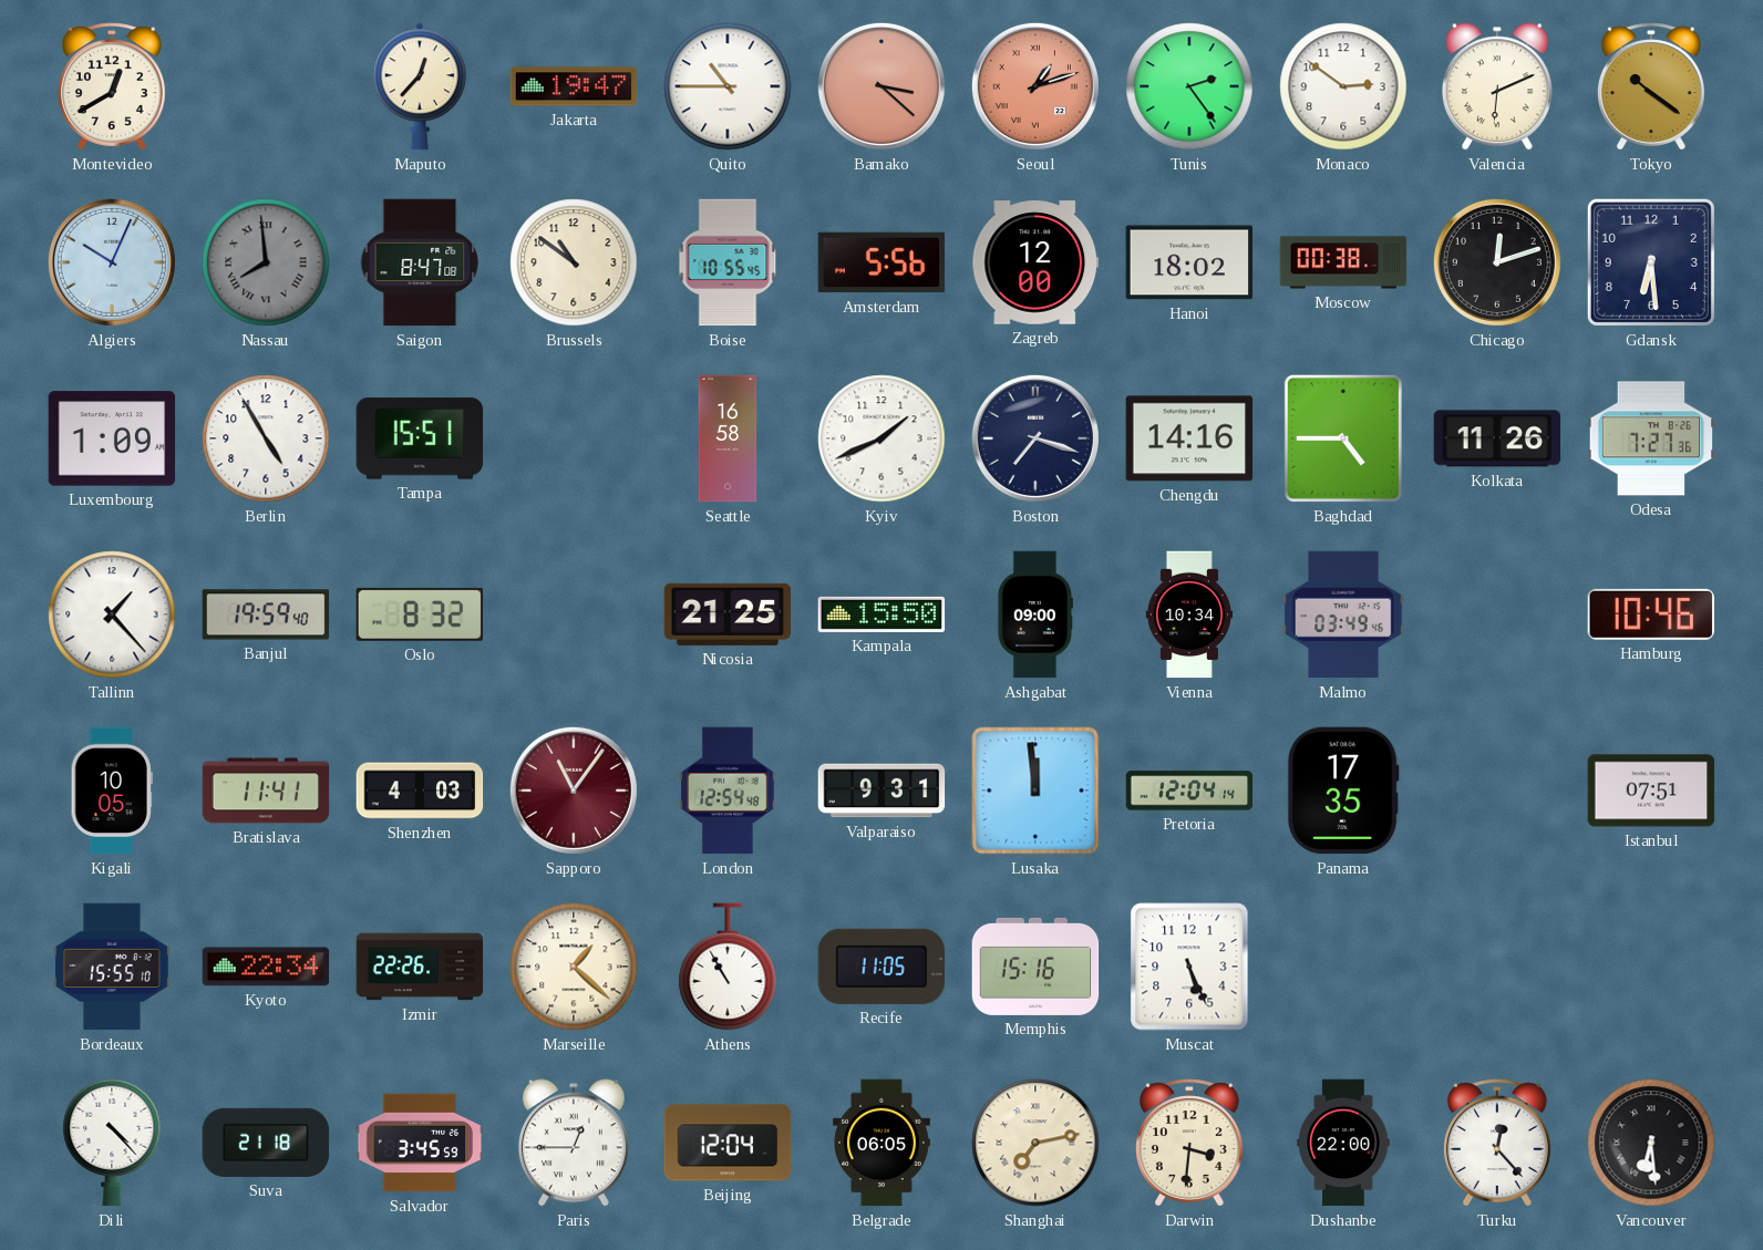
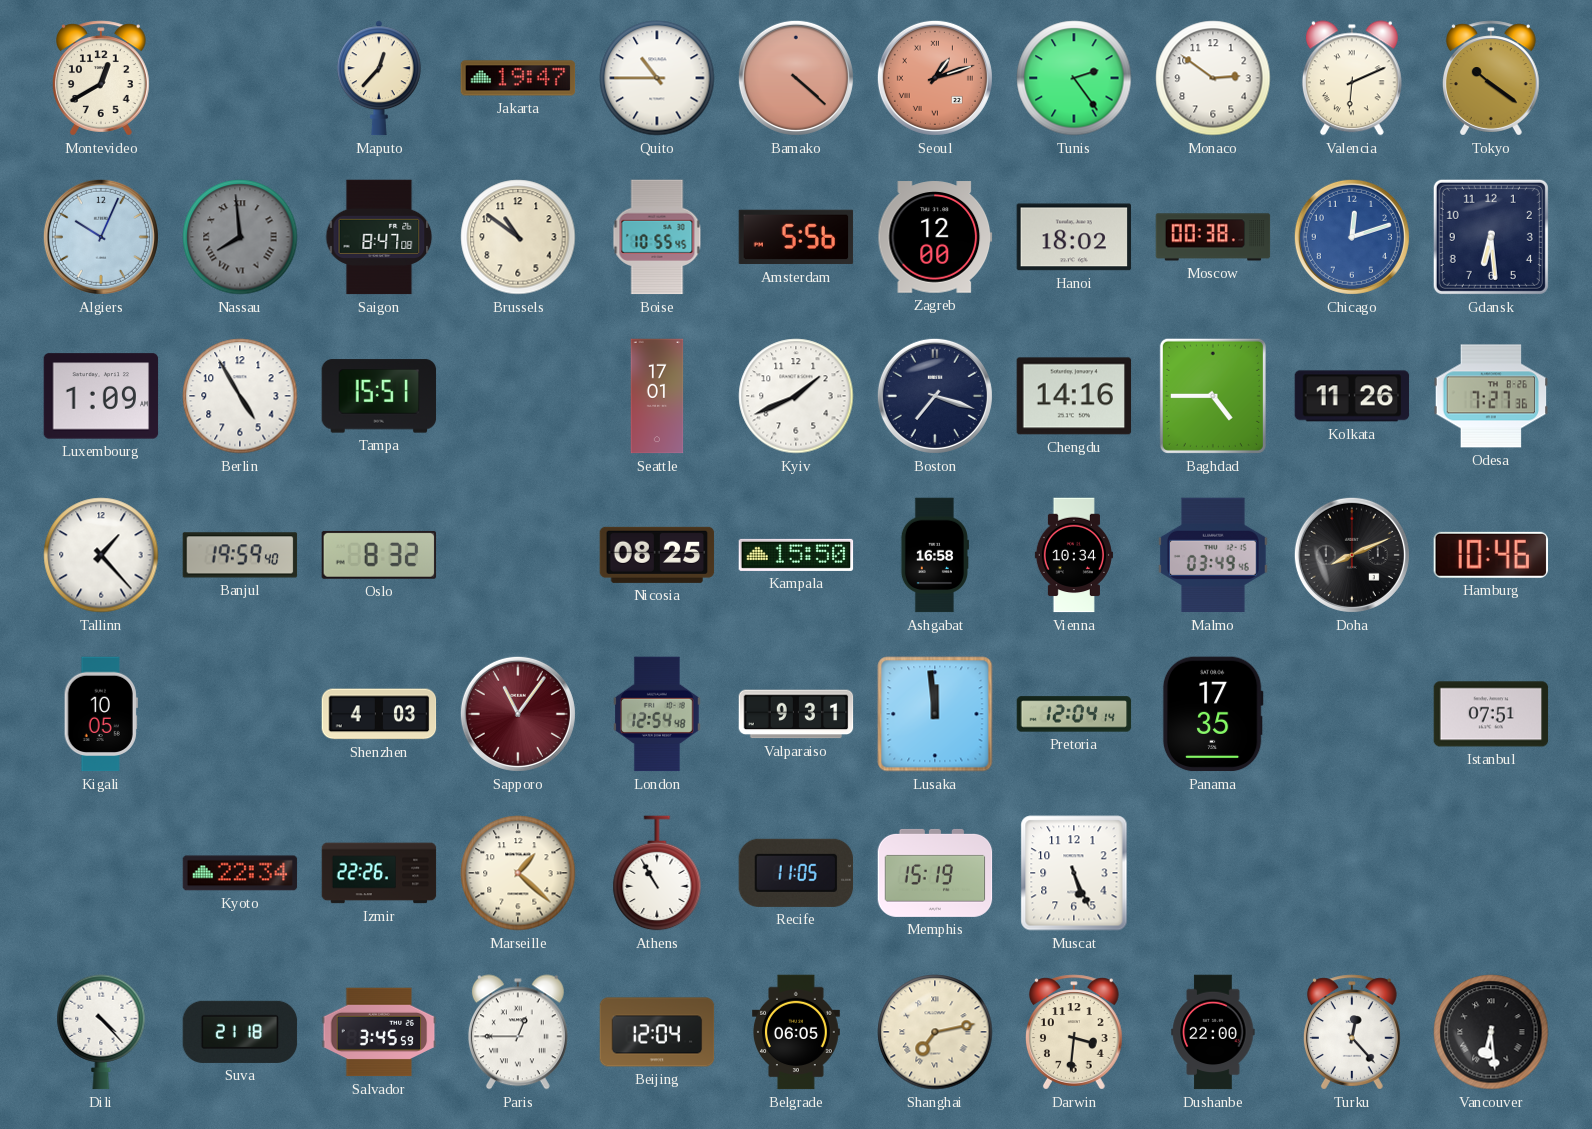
Bamako: 3:22 -> 4:22 (796, 78)
Chicago dial: black -> blue (1352, 237)
Seattle: 16:58 -> 17:01 (657, 396)
Nicosia: 21:25 -> 08:25 (657, 555)
Ashgabat: 09:00 -> 16:58 (934, 555)
Doha: none -> 8:11 (1352, 555)
Bratislava: 11:41 -> none (266, 791)
Bordeaux: 15:55 -> none (113, 967)
Memphis: 15:16 -> 15:19 (935, 873)
